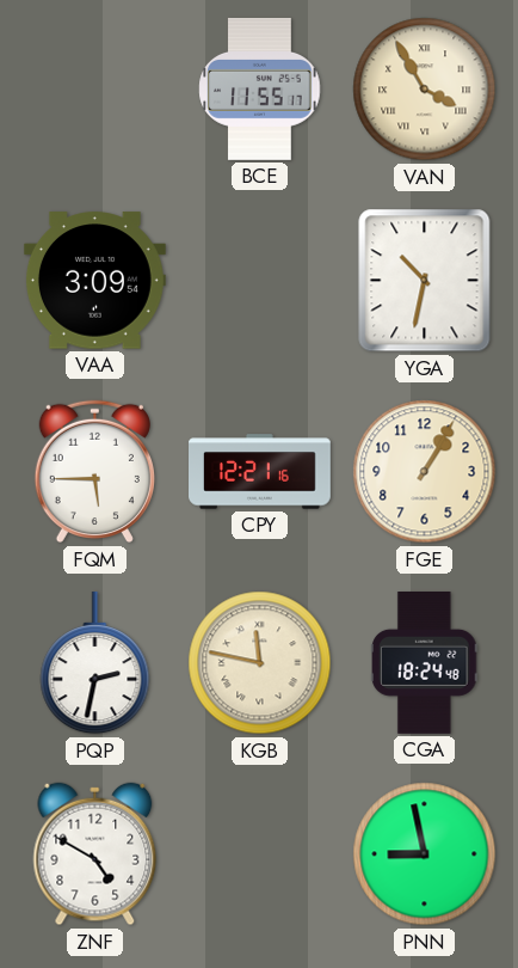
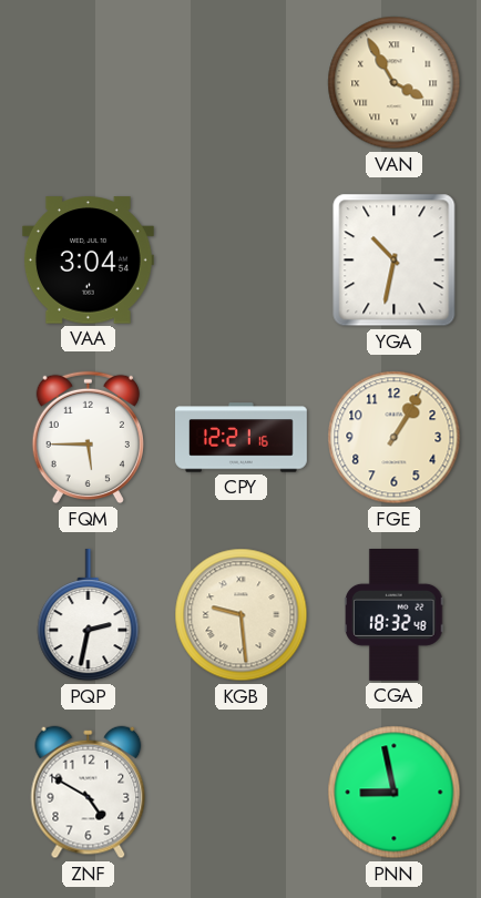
BCE: 11:55 -> none (260, 88)
VAA: 3:09 -> 3:04 (88, 261)
KGB: 11:47 -> 9:29 (242, 615)
CGA: 18:24 -> 18:32 (395, 615)
